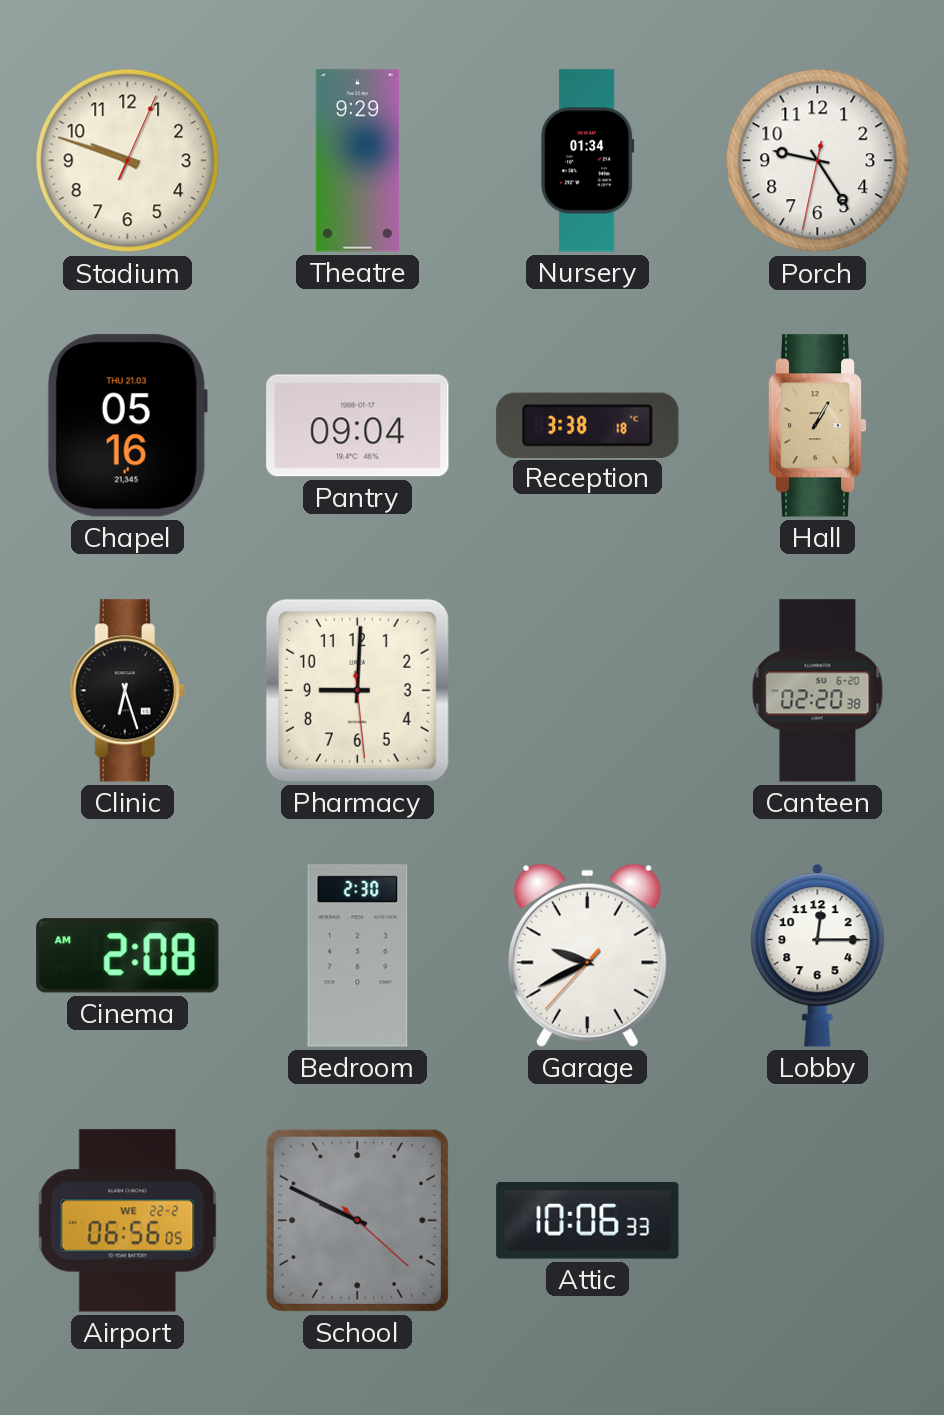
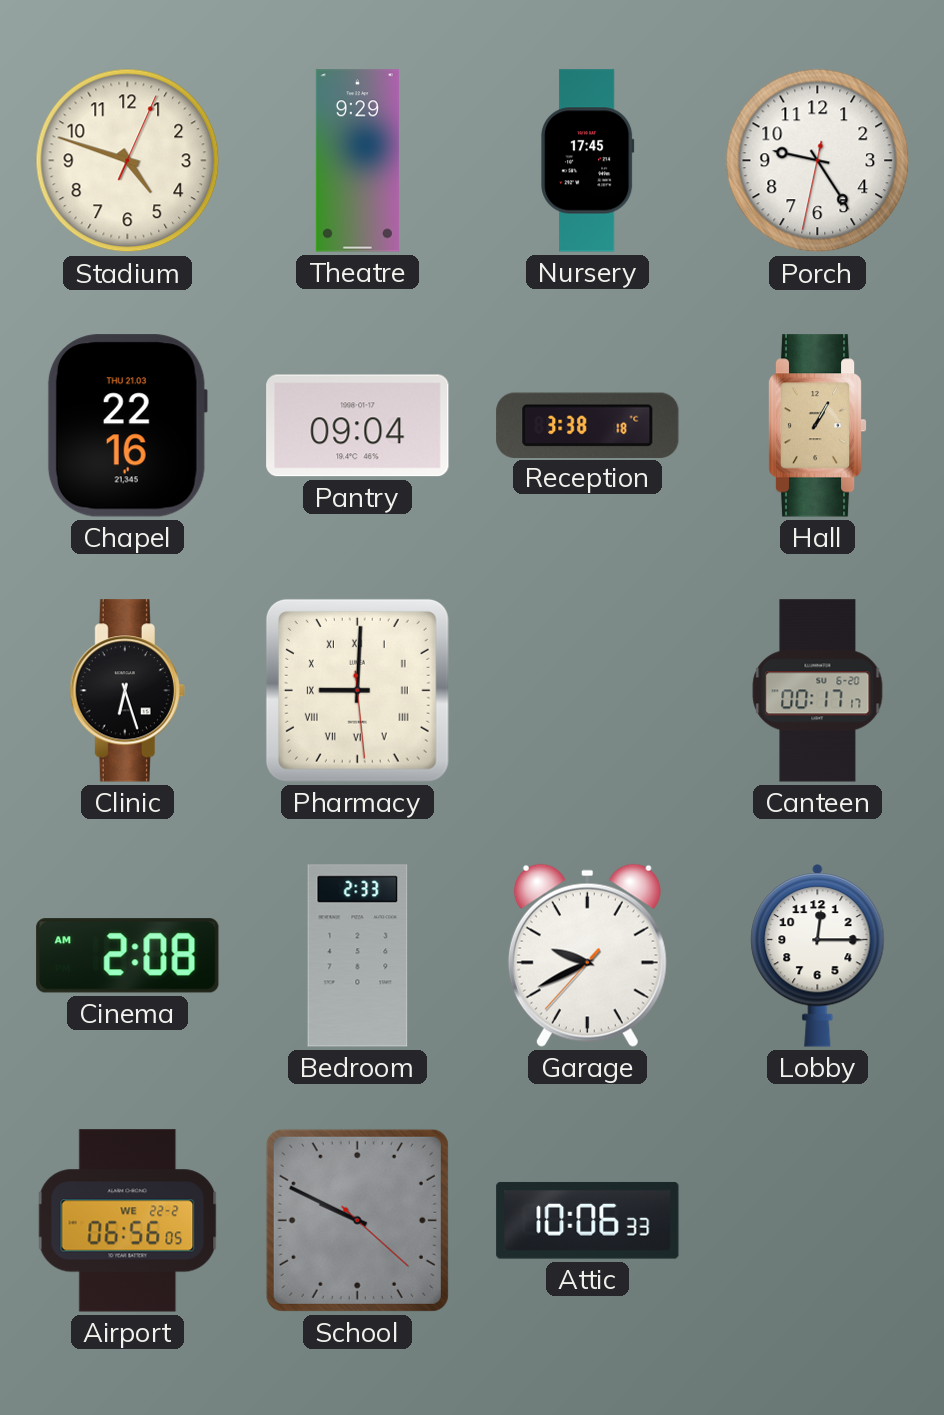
Stadium: 9:48 -> 4:48 (128, 161)
Nursery: 01:34 -> 17:45 (588, 161)
Chapel: 05:16 -> 22:16 (127, 426)
Pharmacy numerals: Arabic -> Roman (357, 690)
Canteen: 02:20 -> 00:17 (818, 691)
Bedroom: 2:30 -> 2:33 (358, 956)
